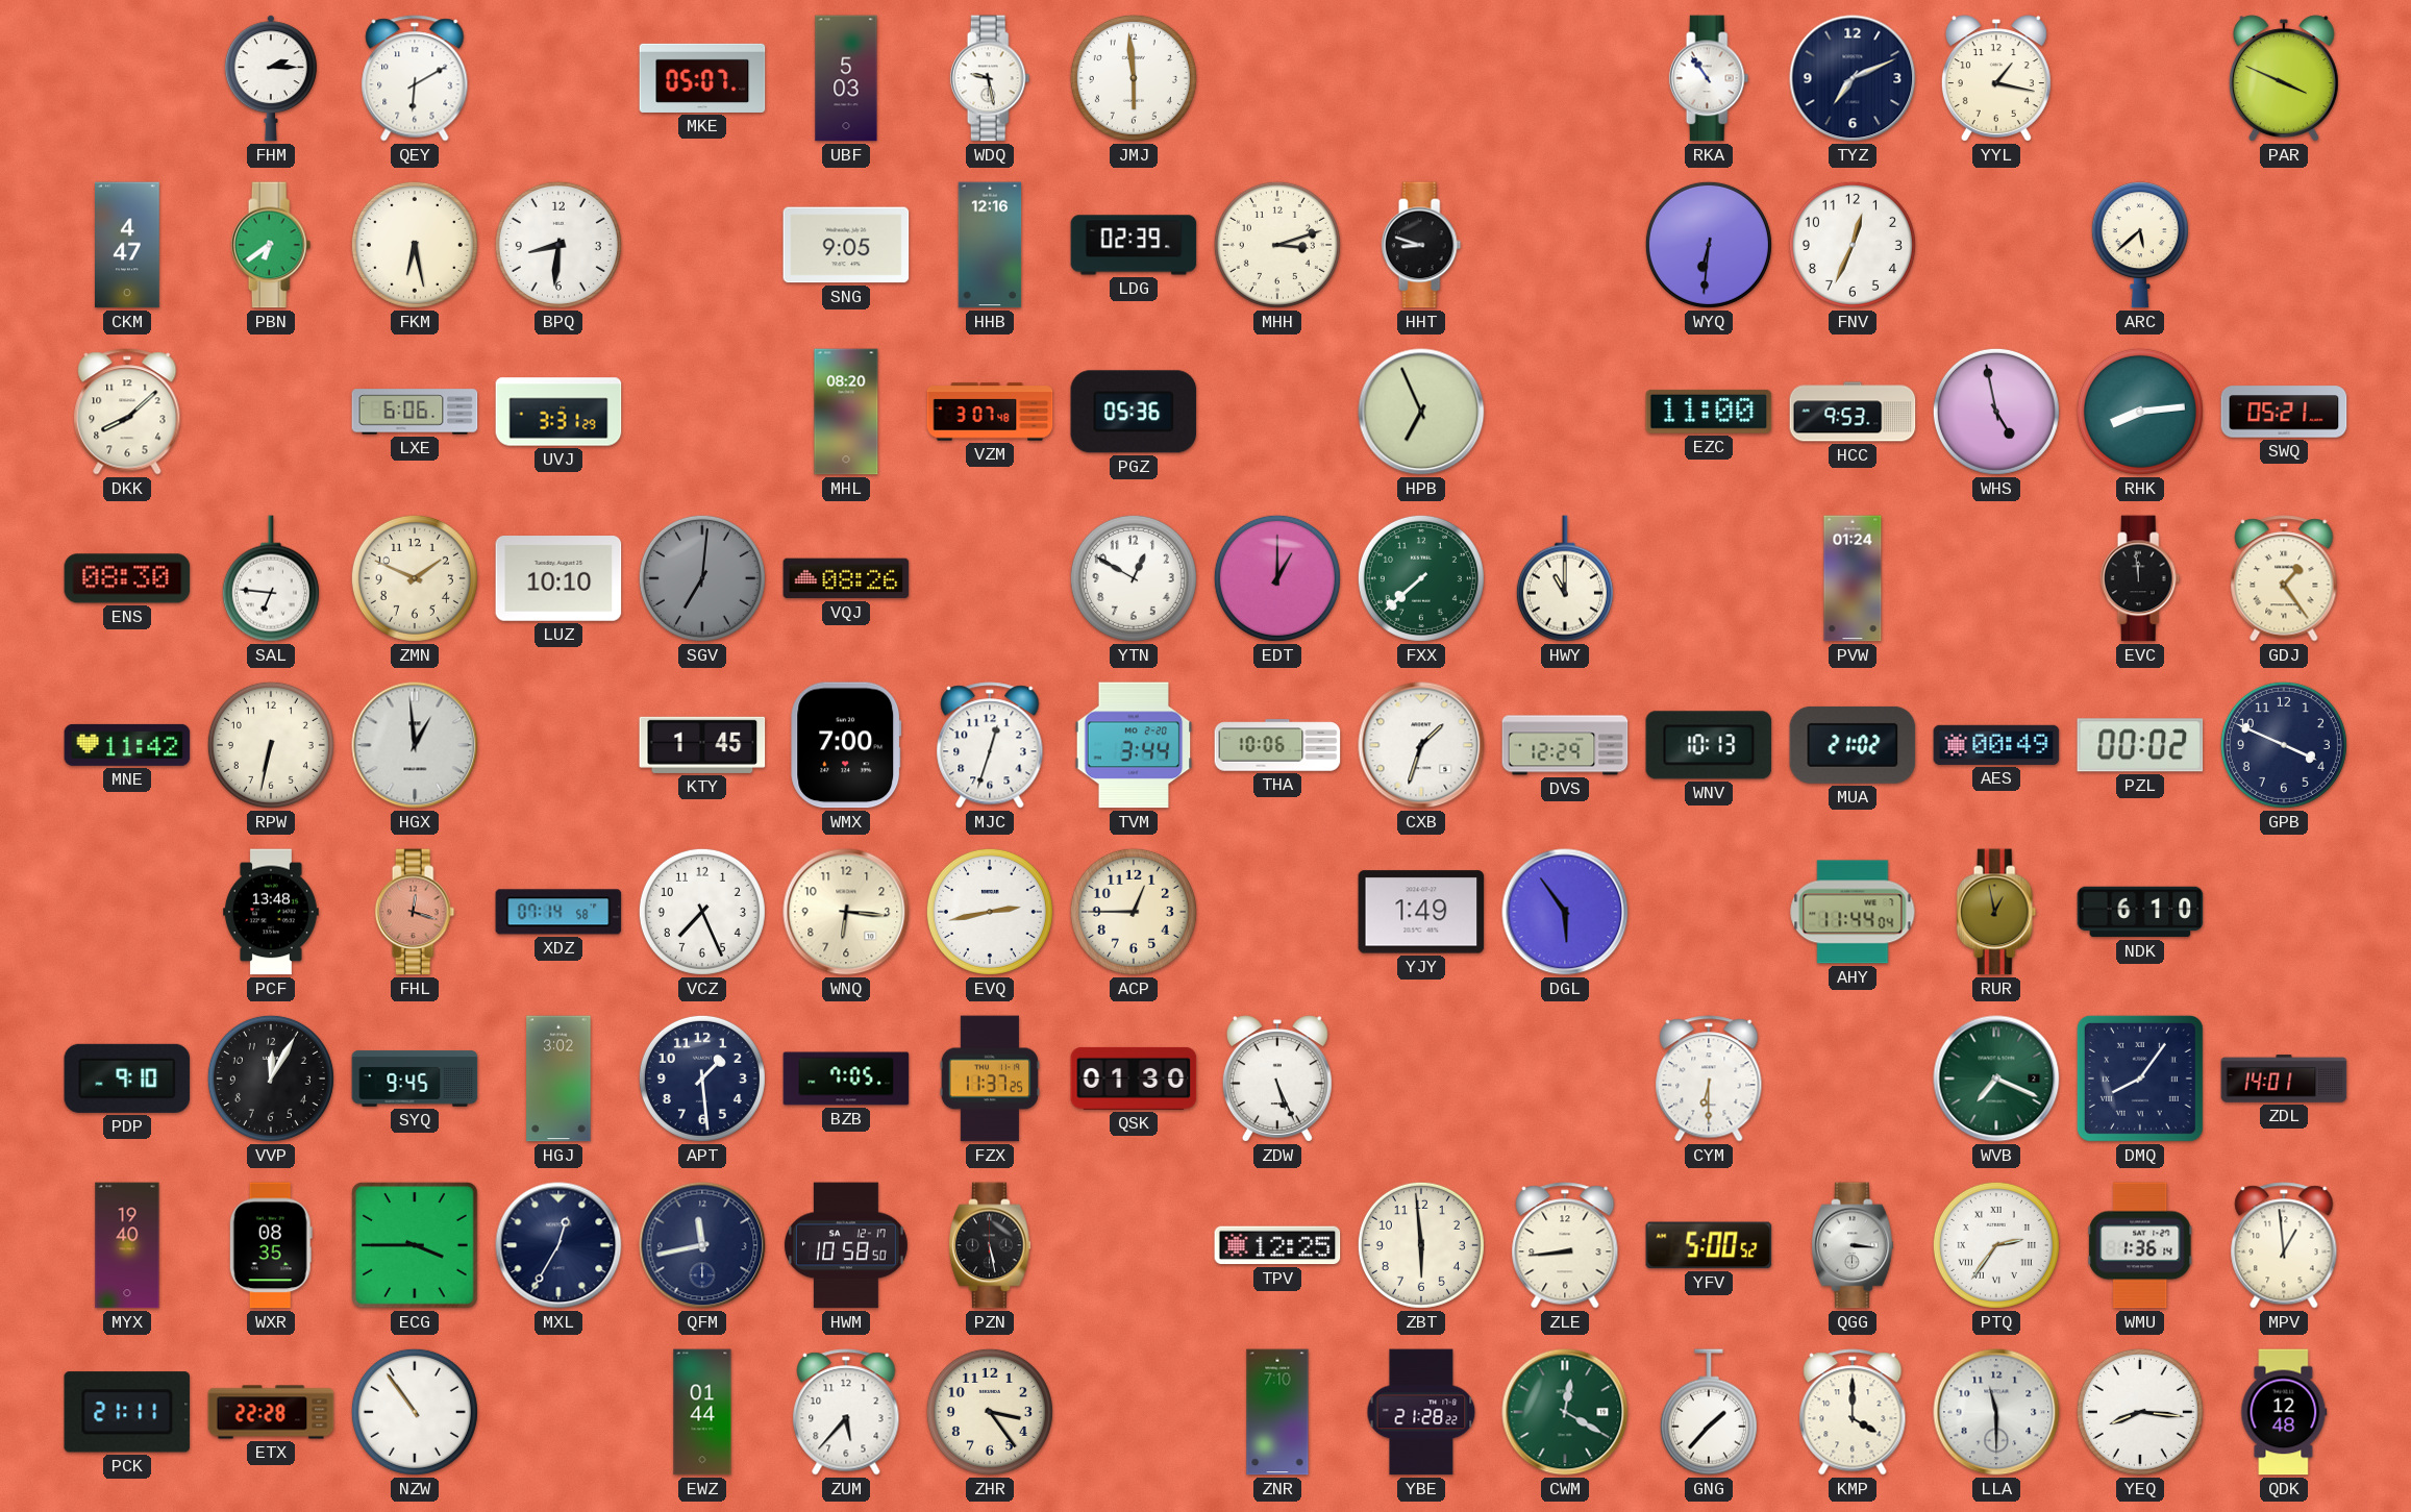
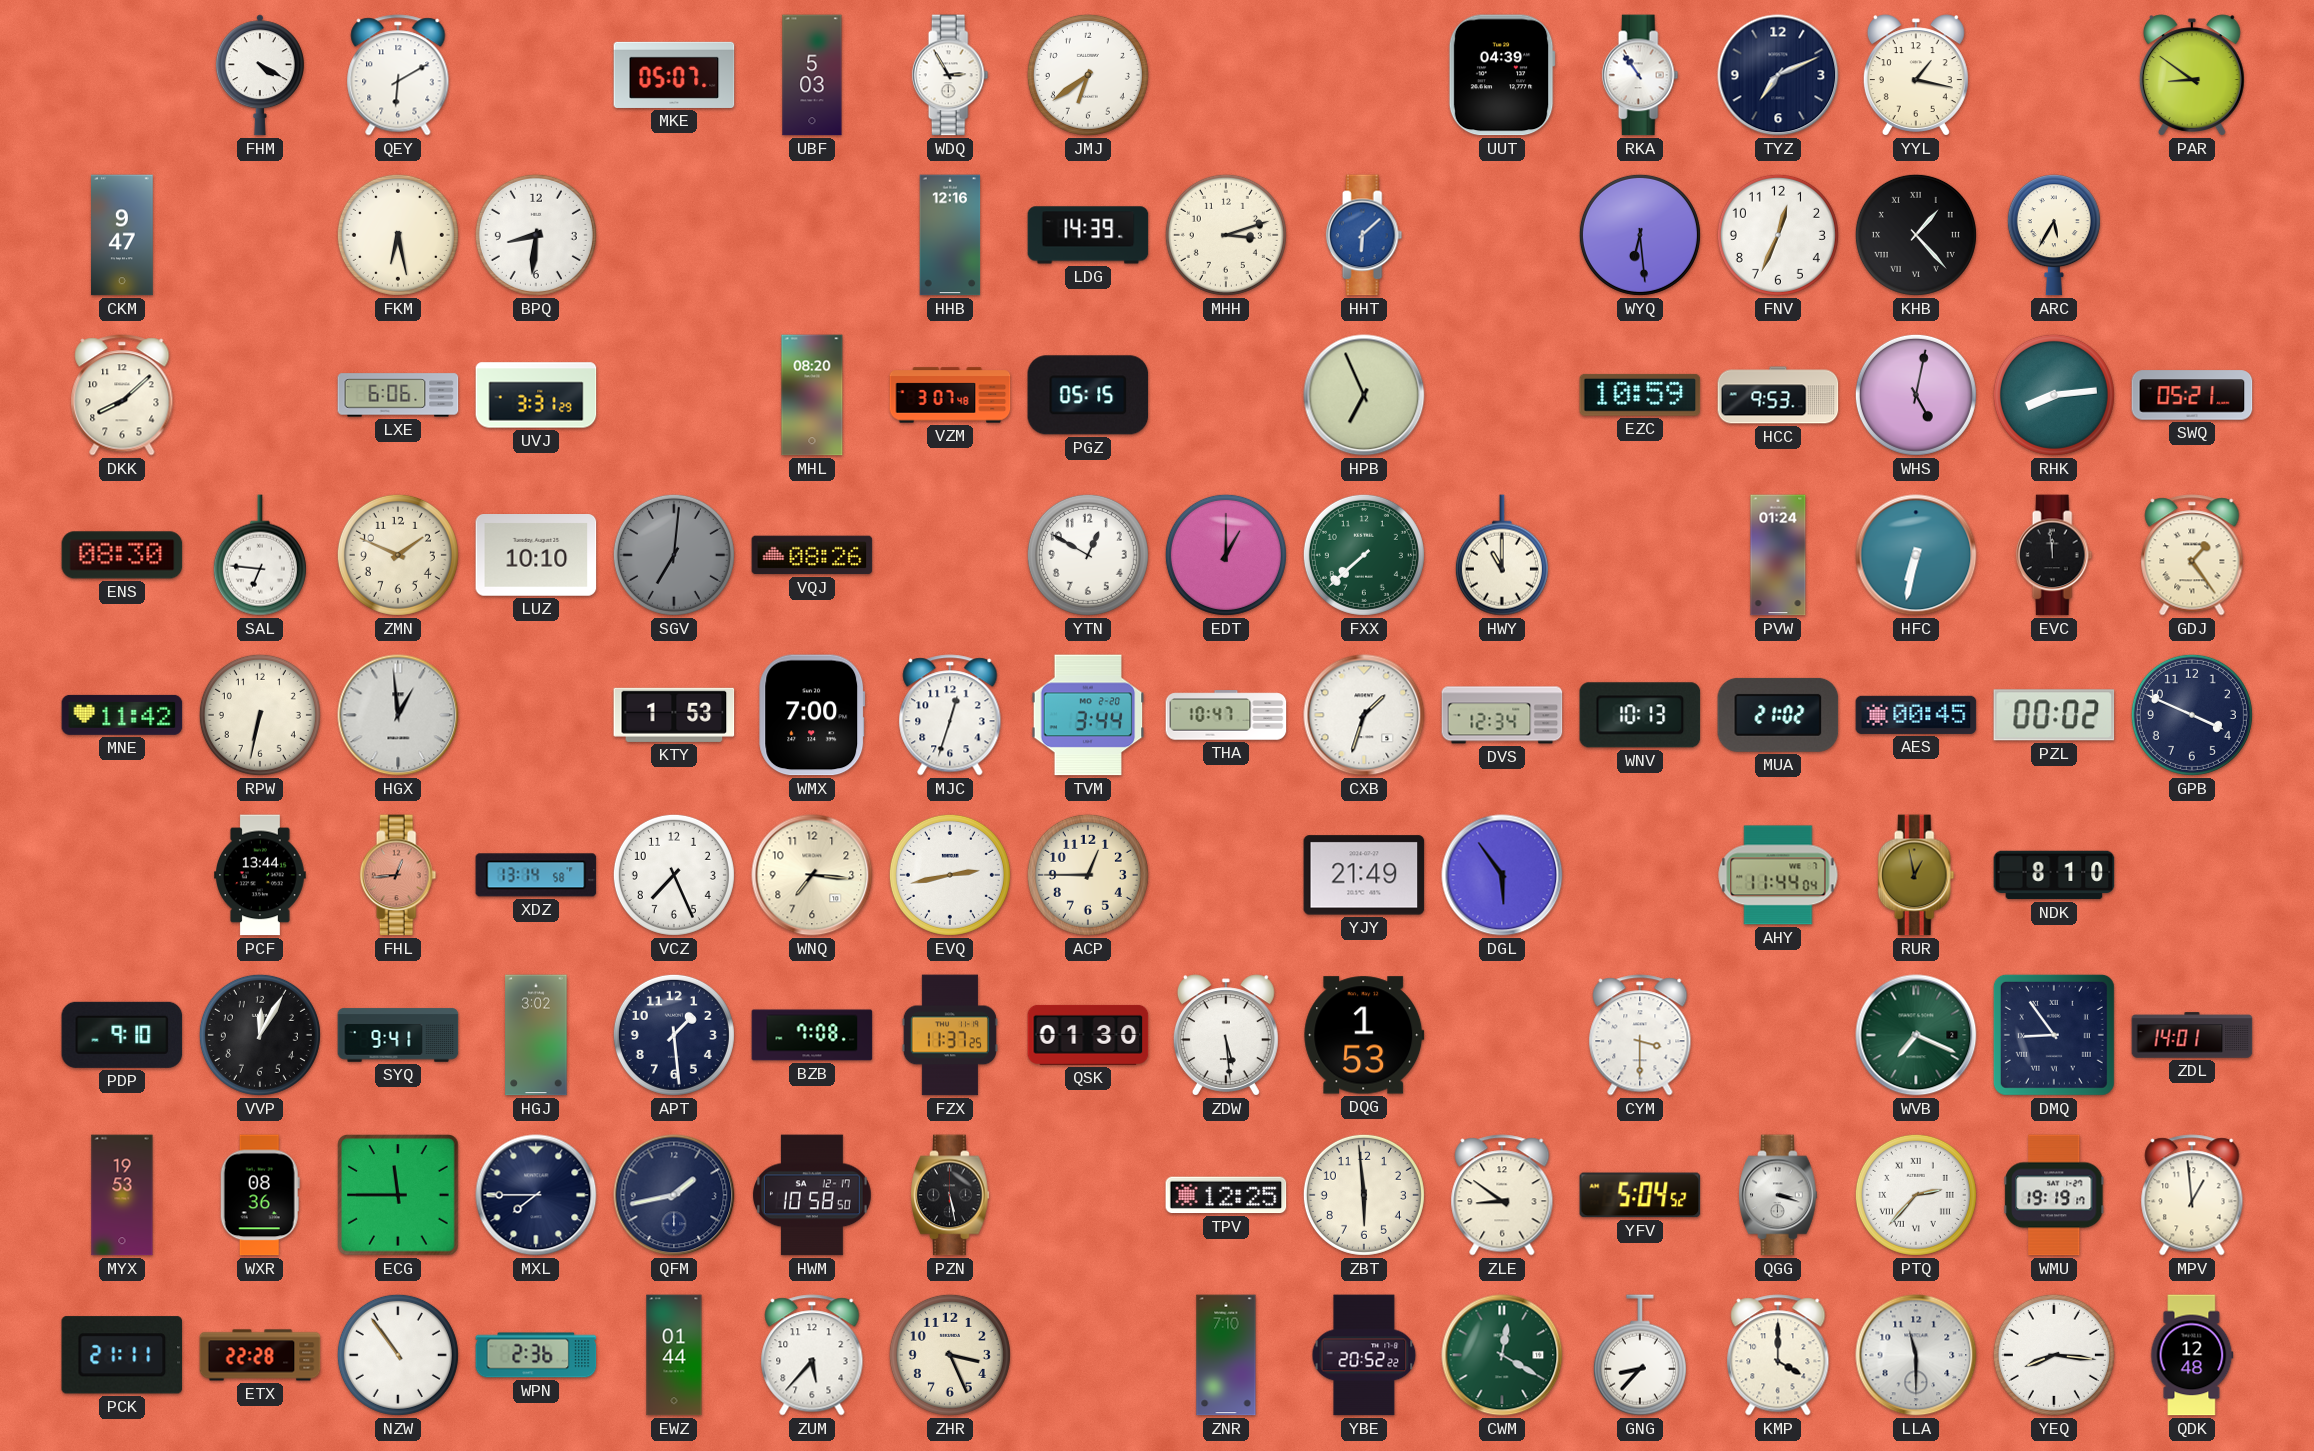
FHM: 2:15 -> 4:20 (260, 75)
WDQ: 9:28 -> 2:55 (950, 75)
JMJ: 5:59 -> 6:39 (1088, 75)
UUT: none -> 04:39 (1502, 75)
PAR: 3:49 -> 8:51 (2192, 75)
CKM: 4:47 -> 9:47 (123, 235)
PBN: 6:39 -> none (271, 245)
SNG: 9:05 -> none (846, 245)
LDG: 02:39 -> 14:39 (1088, 235)
HHT: 8:48 -> 6:08 (1364, 235)
HHT dial: black -> blue (1364, 235)
WYQ: 6:31 -> 6:29 (1640, 235)
KHB: none -> 1:23 (1916, 235)
ARC: 5:38 -> 5:35 (2054, 235)
PGZ: 05:36 -> 05:15 (1088, 395)
EZC: 11:00 -> 10:59 (1640, 395)
WHS: 4:58 -> 5:02 (1916, 395)
HFC: none -> 6:32 (1916, 555)
KTY: 1:45 -> 1:53 (674, 715)
THA: 10:06 -> 10:47 (1226, 715)
DVS: 12:29 -> 12:34 (1502, 715)
AES: 00:49 -> 00:45 (1916, 715)
PCF: 13:48 -> 13:44 (261, 875)
FHL: 12:18 -> 12:44 (398, 875)
XDZ: 07:14 -> 13:14 (536, 875)
WNQ: 6:16 -> 7:16 (812, 875)
YJY: 1:49 -> 21:49 (1364, 875)
NDK: 6:10 -> 8:10 (2054, 875)
SYQ: 9:45 -> 9:41 (398, 1035)
BZB: 7:05 -> 7:08 (812, 1035)
ZDW: 5:26 -> 5:29 (1226, 1035)
DQG: none -> 1:53 (1364, 1035)
CYM: 6:30 -> 3:30 (1640, 1035)
DMQ: 8:06 -> 8:54 (2054, 1035)
MYX: 19:40 -> 19:53 (122, 1195)
WXR: 08:35 -> 08:36 (260, 1195)
ECG: 3:45 -> 11:45 (398, 1195)
MXL: 12:35 -> 7:45 (536, 1195)
QFM: 11:43 -> 1:43 (674, 1195)
ZLE: 8:44 -> 8:51 (1502, 1195)
YFV: 5:00 -> 5:04 (1640, 1195)
QGG: 3:16 -> 3:18 (1778, 1195)
PTQ: 2:36 -> 2:37 (1916, 1195)
WMU: 1:36 -> 19:19 (2054, 1195)
WPN: none -> 2:36 (536, 1355)
ZHR: 3:24 -> 3:26 (950, 1355)
YBE: 21:28 -> 20:52 (1364, 1355)
GNG: 1:37 -> 8:37 (1640, 1355)
